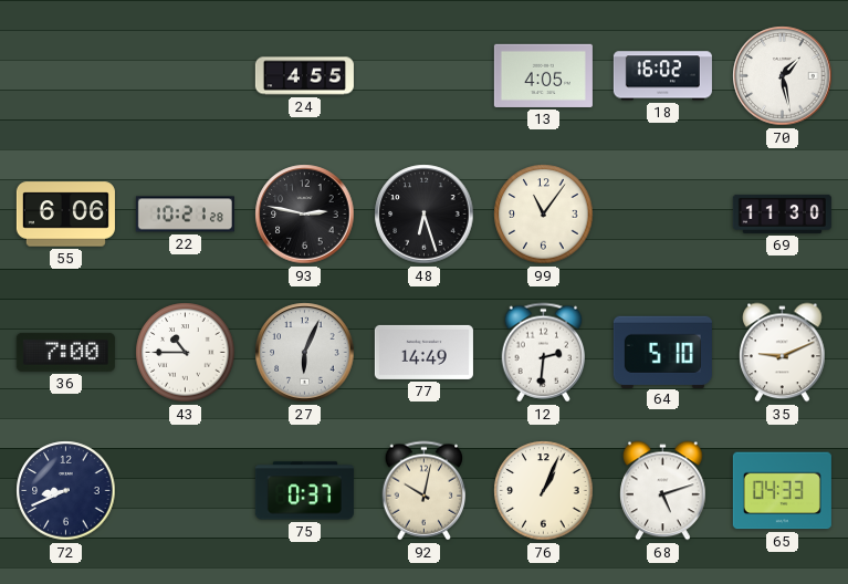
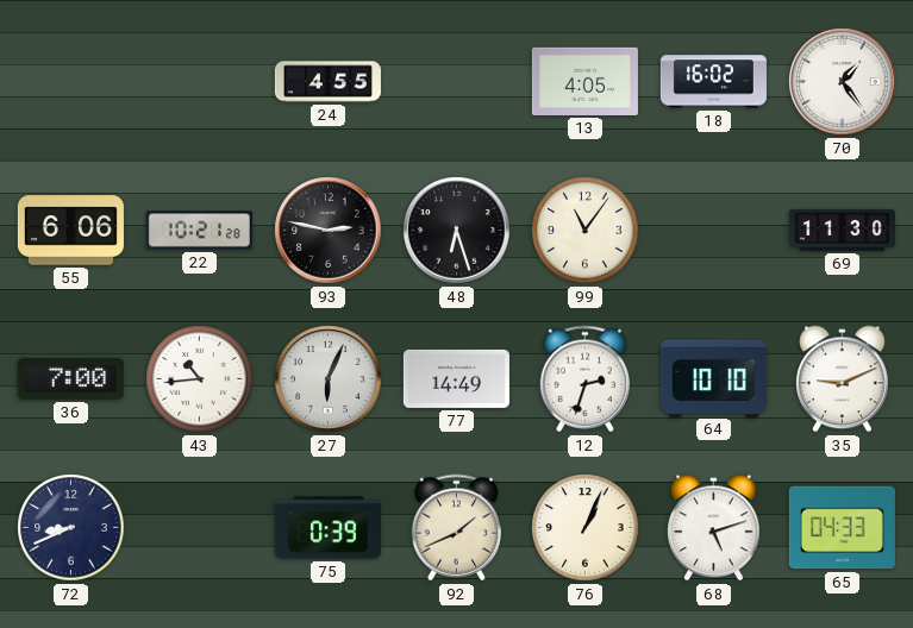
70: 1:28 -> 1:24 (843, 82)
43: 10:45 -> 10:44 (200, 379)
12: 2:31 -> 2:33 (586, 379)
64: 5:10 -> 10:10 (713, 378)
75: 0:37 -> 0:39 (327, 528)
92: 10:02 -> 1:41 (457, 528)
